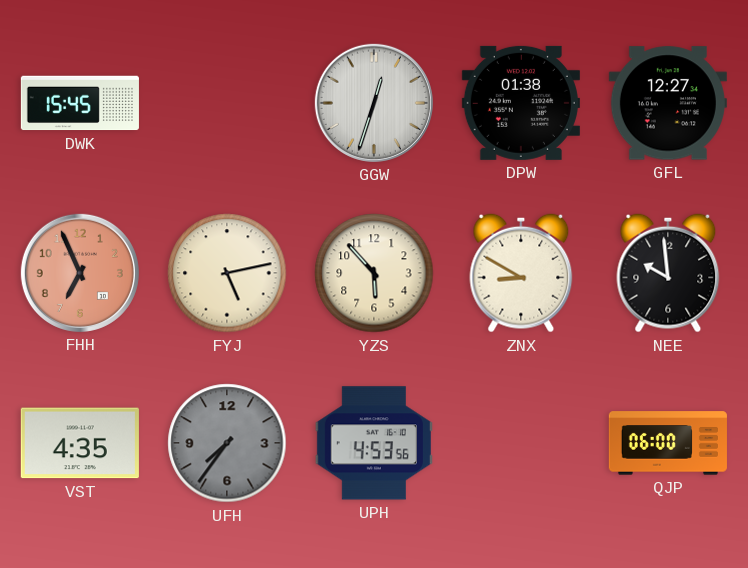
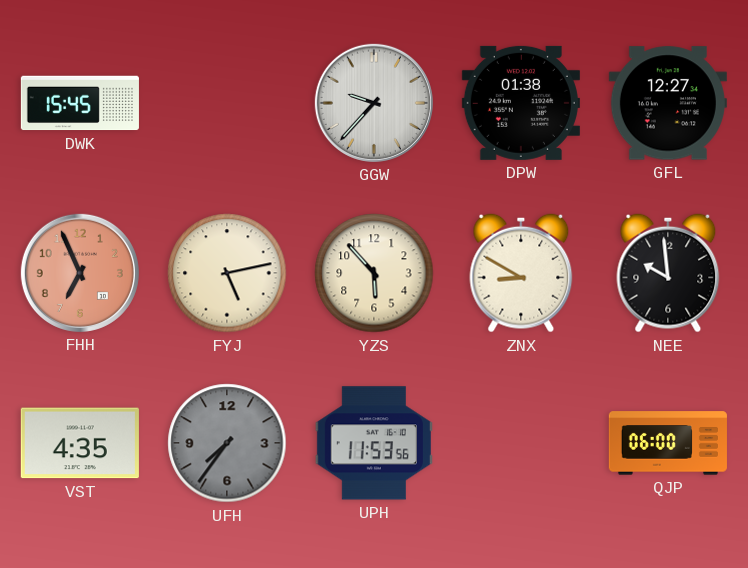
GGW: 12:33 -> 9:37 (374, 103)
UPH: 4:53 -> 11:53 (374, 443)
